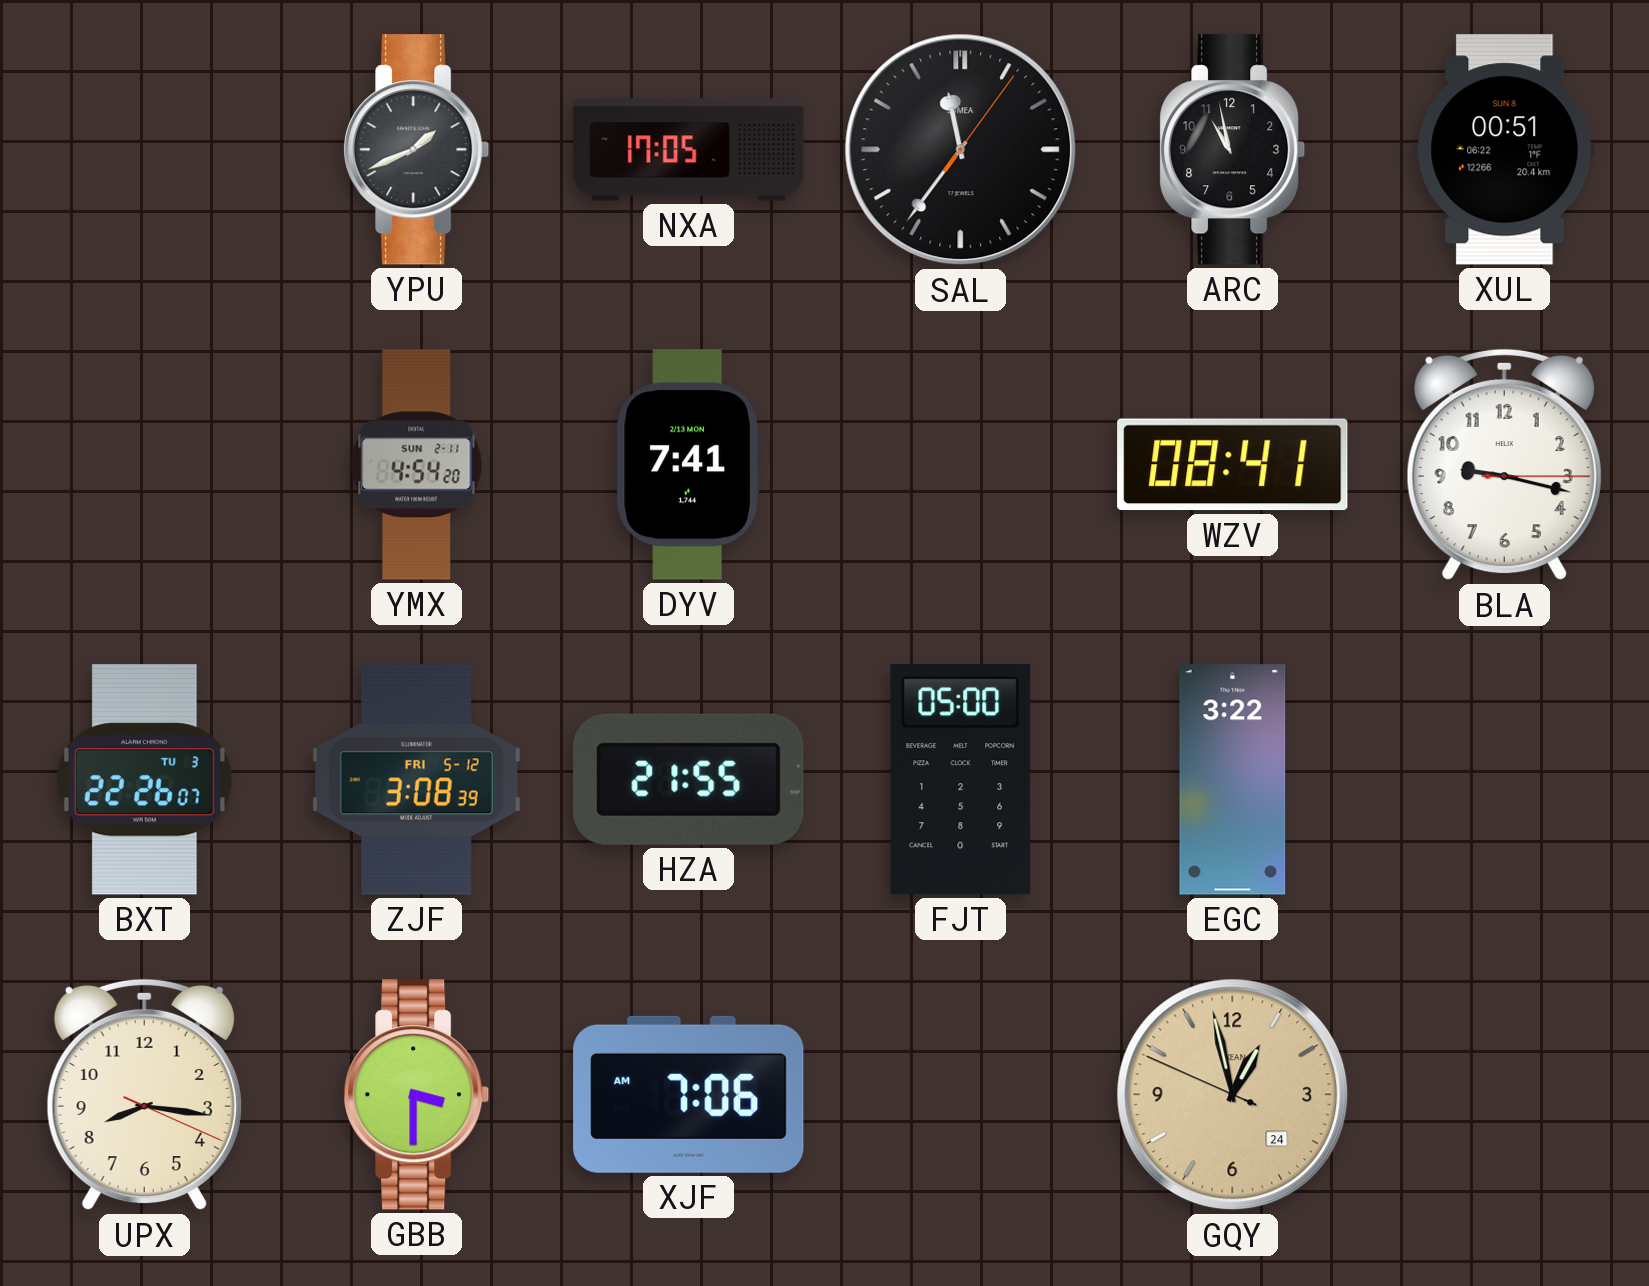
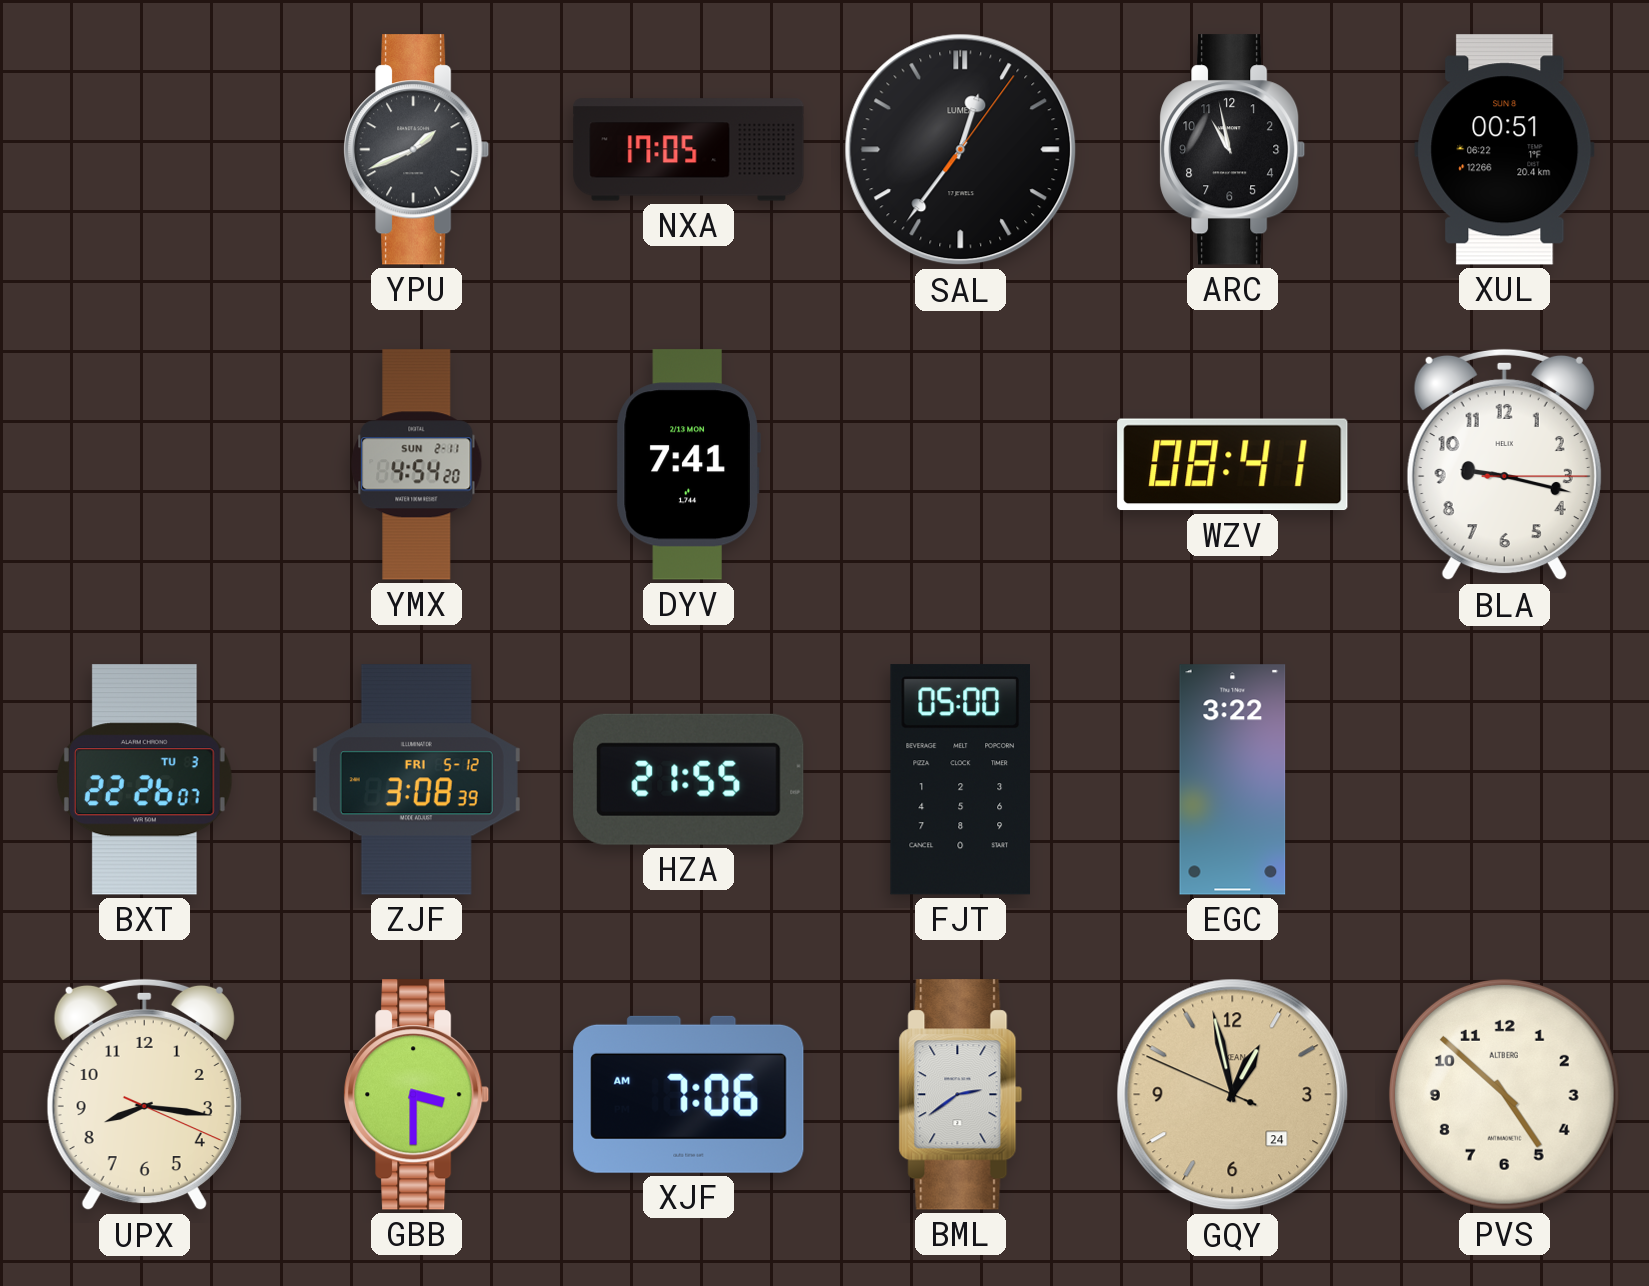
SAL: 11:36 -> 12:36 (961, 150)
BML: none -> 2:39 (961, 1095)
PVS: none -> 4:52 (1504, 1094)
